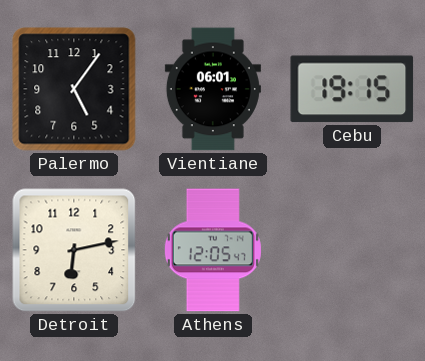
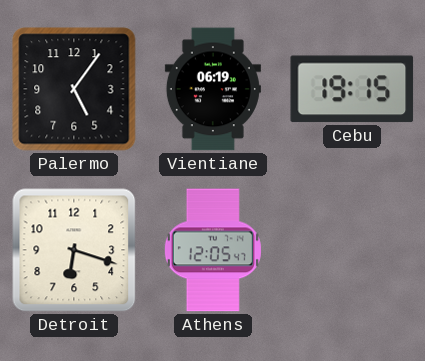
Vientiane: 06:01 -> 06:19 (213, 89)
Detroit: 6:13 -> 6:18 (74, 250)
